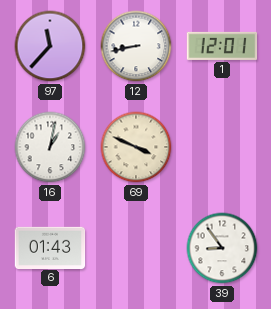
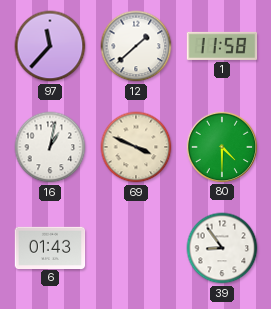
12: 8:43 -> 1:38 (136, 46)
1: 12:01 -> 11:58 (222, 46)
80: none -> 4:30 (221, 146)
